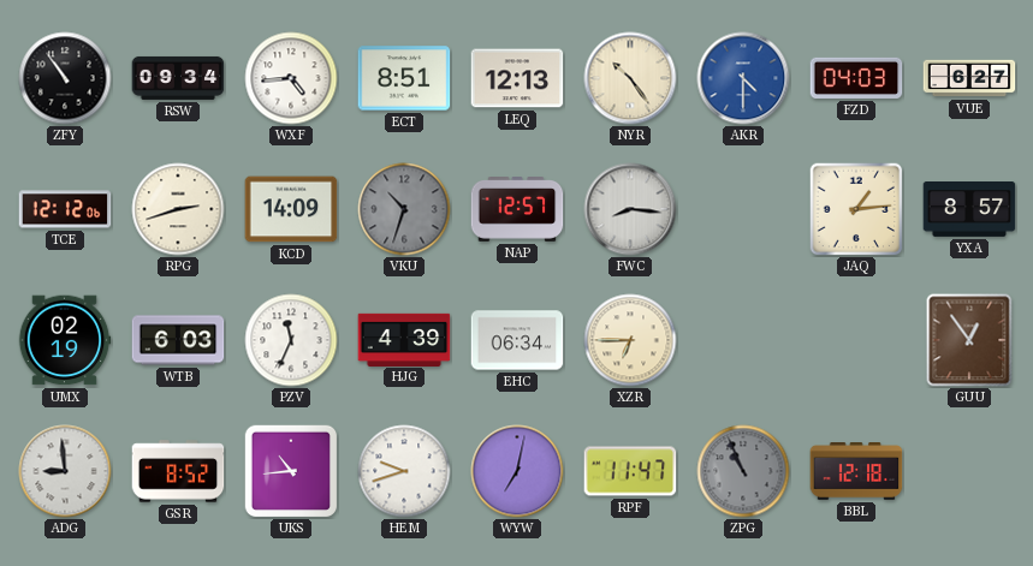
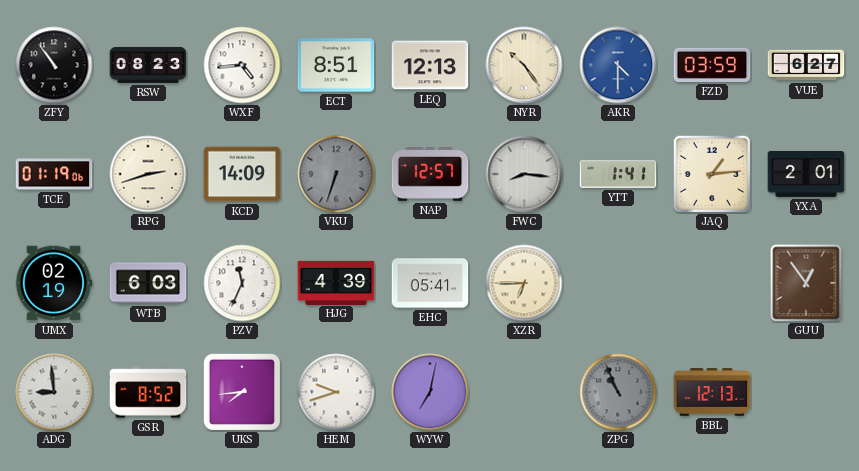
RSW: 09:34 -> 08:23 (148, 65)
FZD: 04:03 -> 03:59 (712, 65)
TCE: 12:12 -> 01:19 (54, 174)
VKU: 10:33 -> 6:33 (336, 174)
YTT: none -> 1:41 (618, 174)
YXA: 8:57 -> 2:01 (806, 175)
EHC: 06:34 -> 05:41 (430, 283)
UKS: 10:44 -> 7:44 (242, 392)
RPF: 11:47 -> none (630, 471)
BBL: 12:18 -> 12:13 (712, 393)
